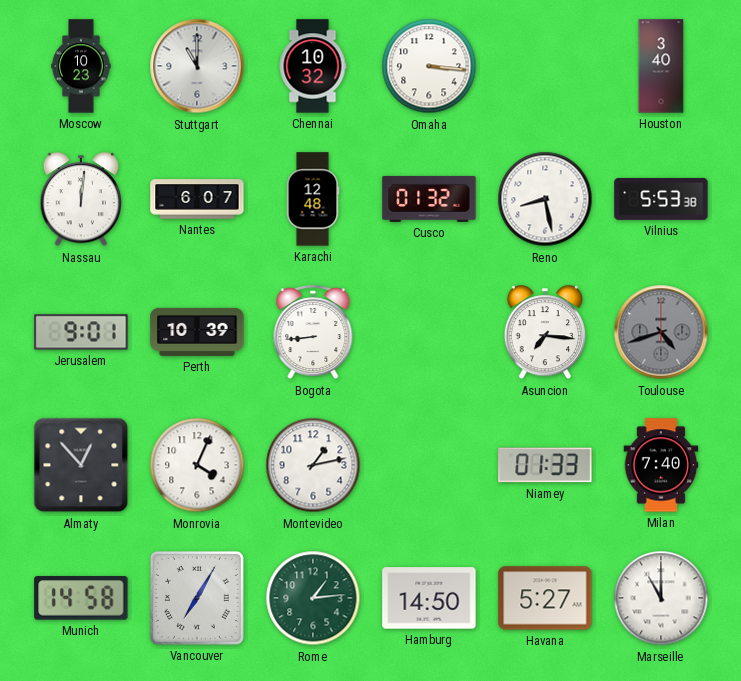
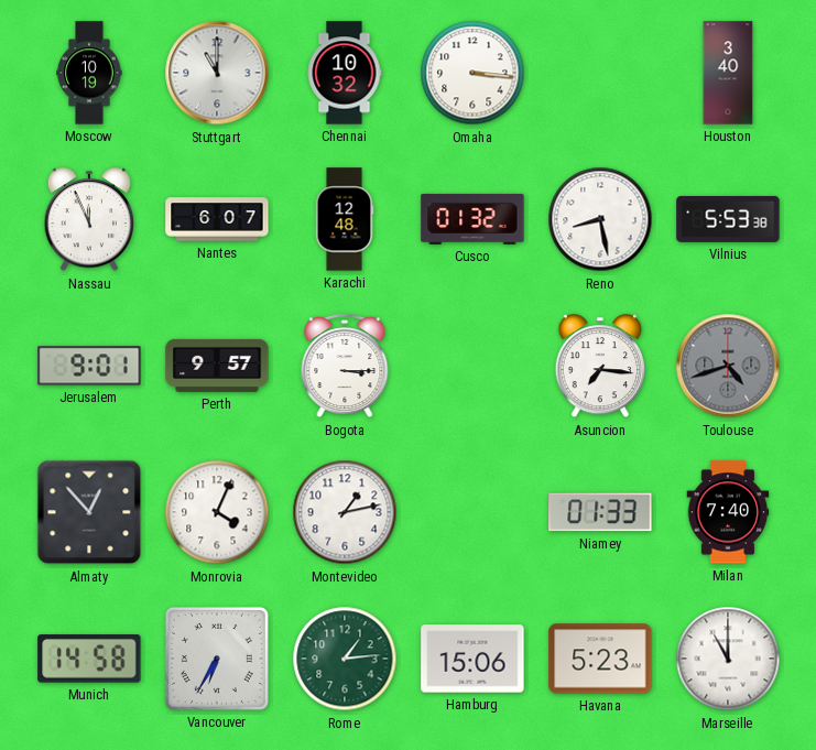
Moscow: 10:23 -> 10:19 (89, 73)
Nassau: 12:01 -> 11:56 (88, 220)
Perth: 10:39 -> 9:57 (217, 366)
Bogota: 8:44 -> 3:15 (345, 367)
Vancouver: 7:05 -> 6:35 (217, 659)
Hamburg: 14:50 -> 15:06 (472, 659)
Havana: 5:27 -> 5:23 (600, 659)
